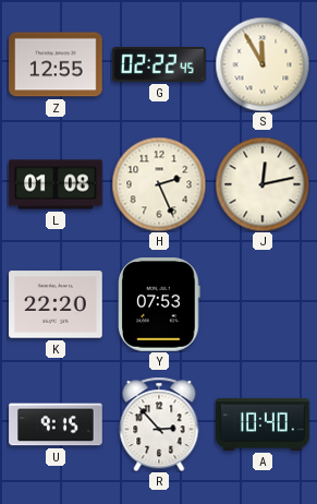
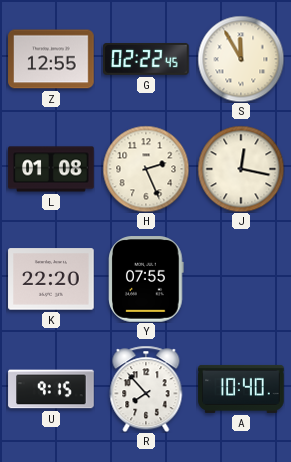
J: 12:13 -> 12:17 (241, 169)
Y: 07:53 -> 07:55 (146, 279)
R: 2:53 -> 7:53 (146, 389)
